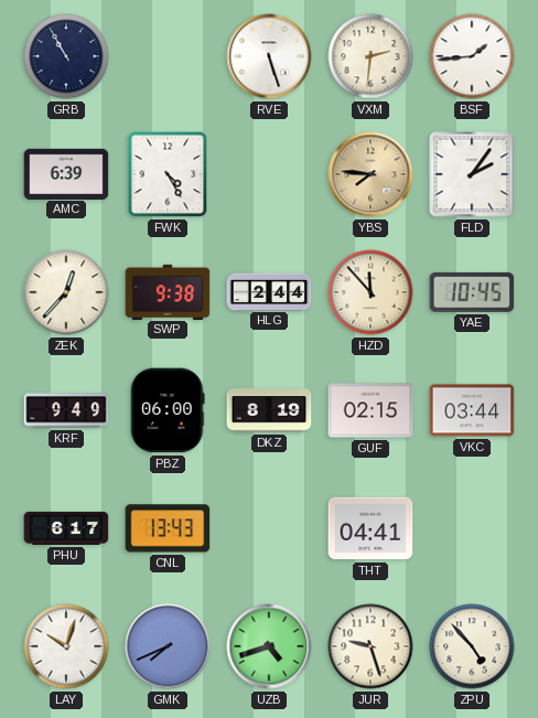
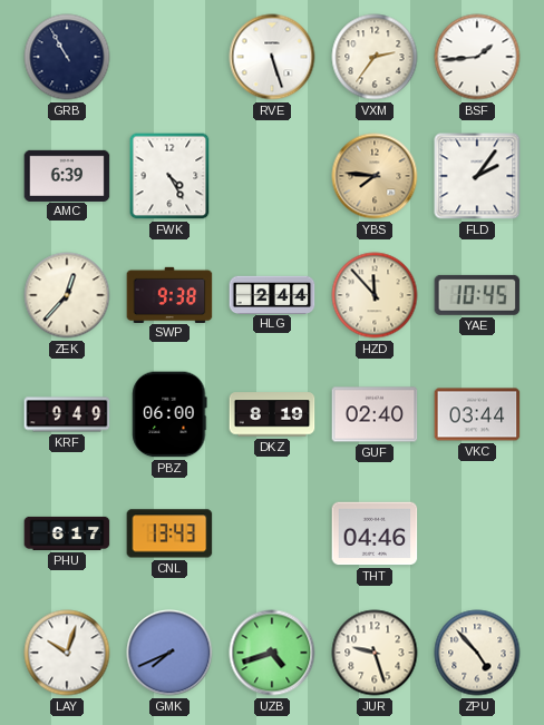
VXM: 2:31 -> 2:36 (375, 57)
GUF: 02:15 -> 02:40 (375, 414)
THT: 04:41 -> 04:46 (375, 533)
